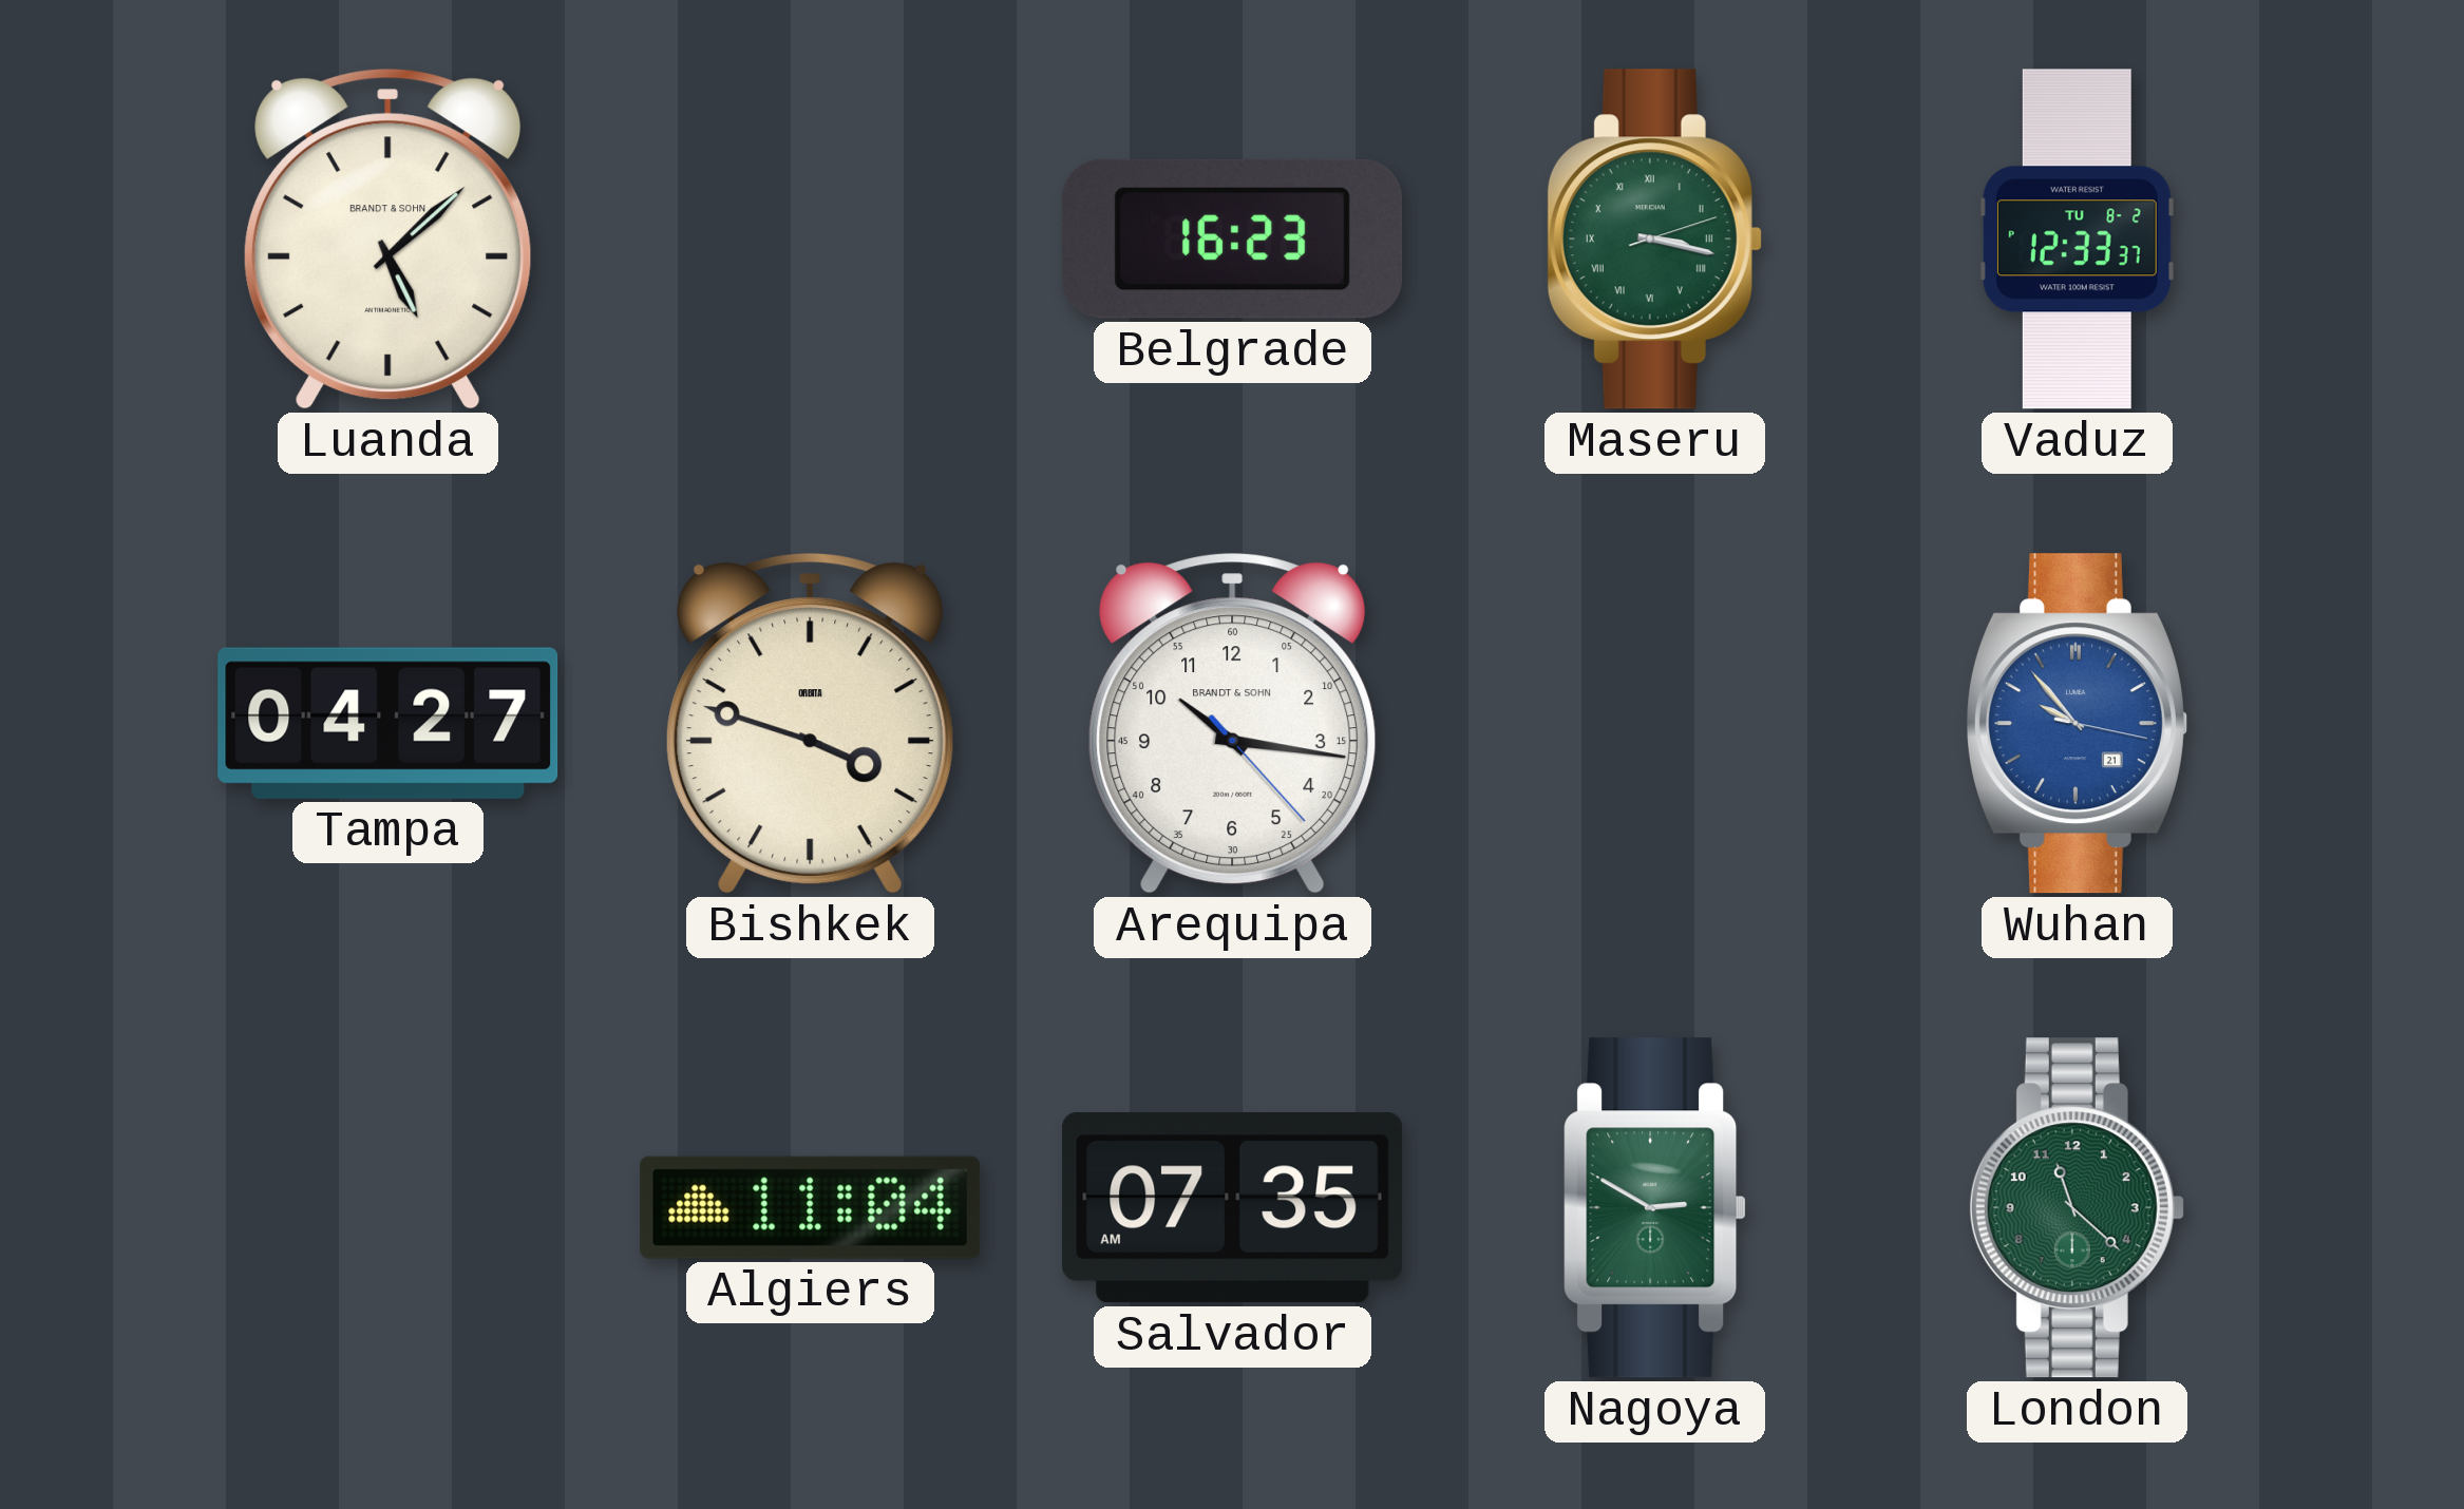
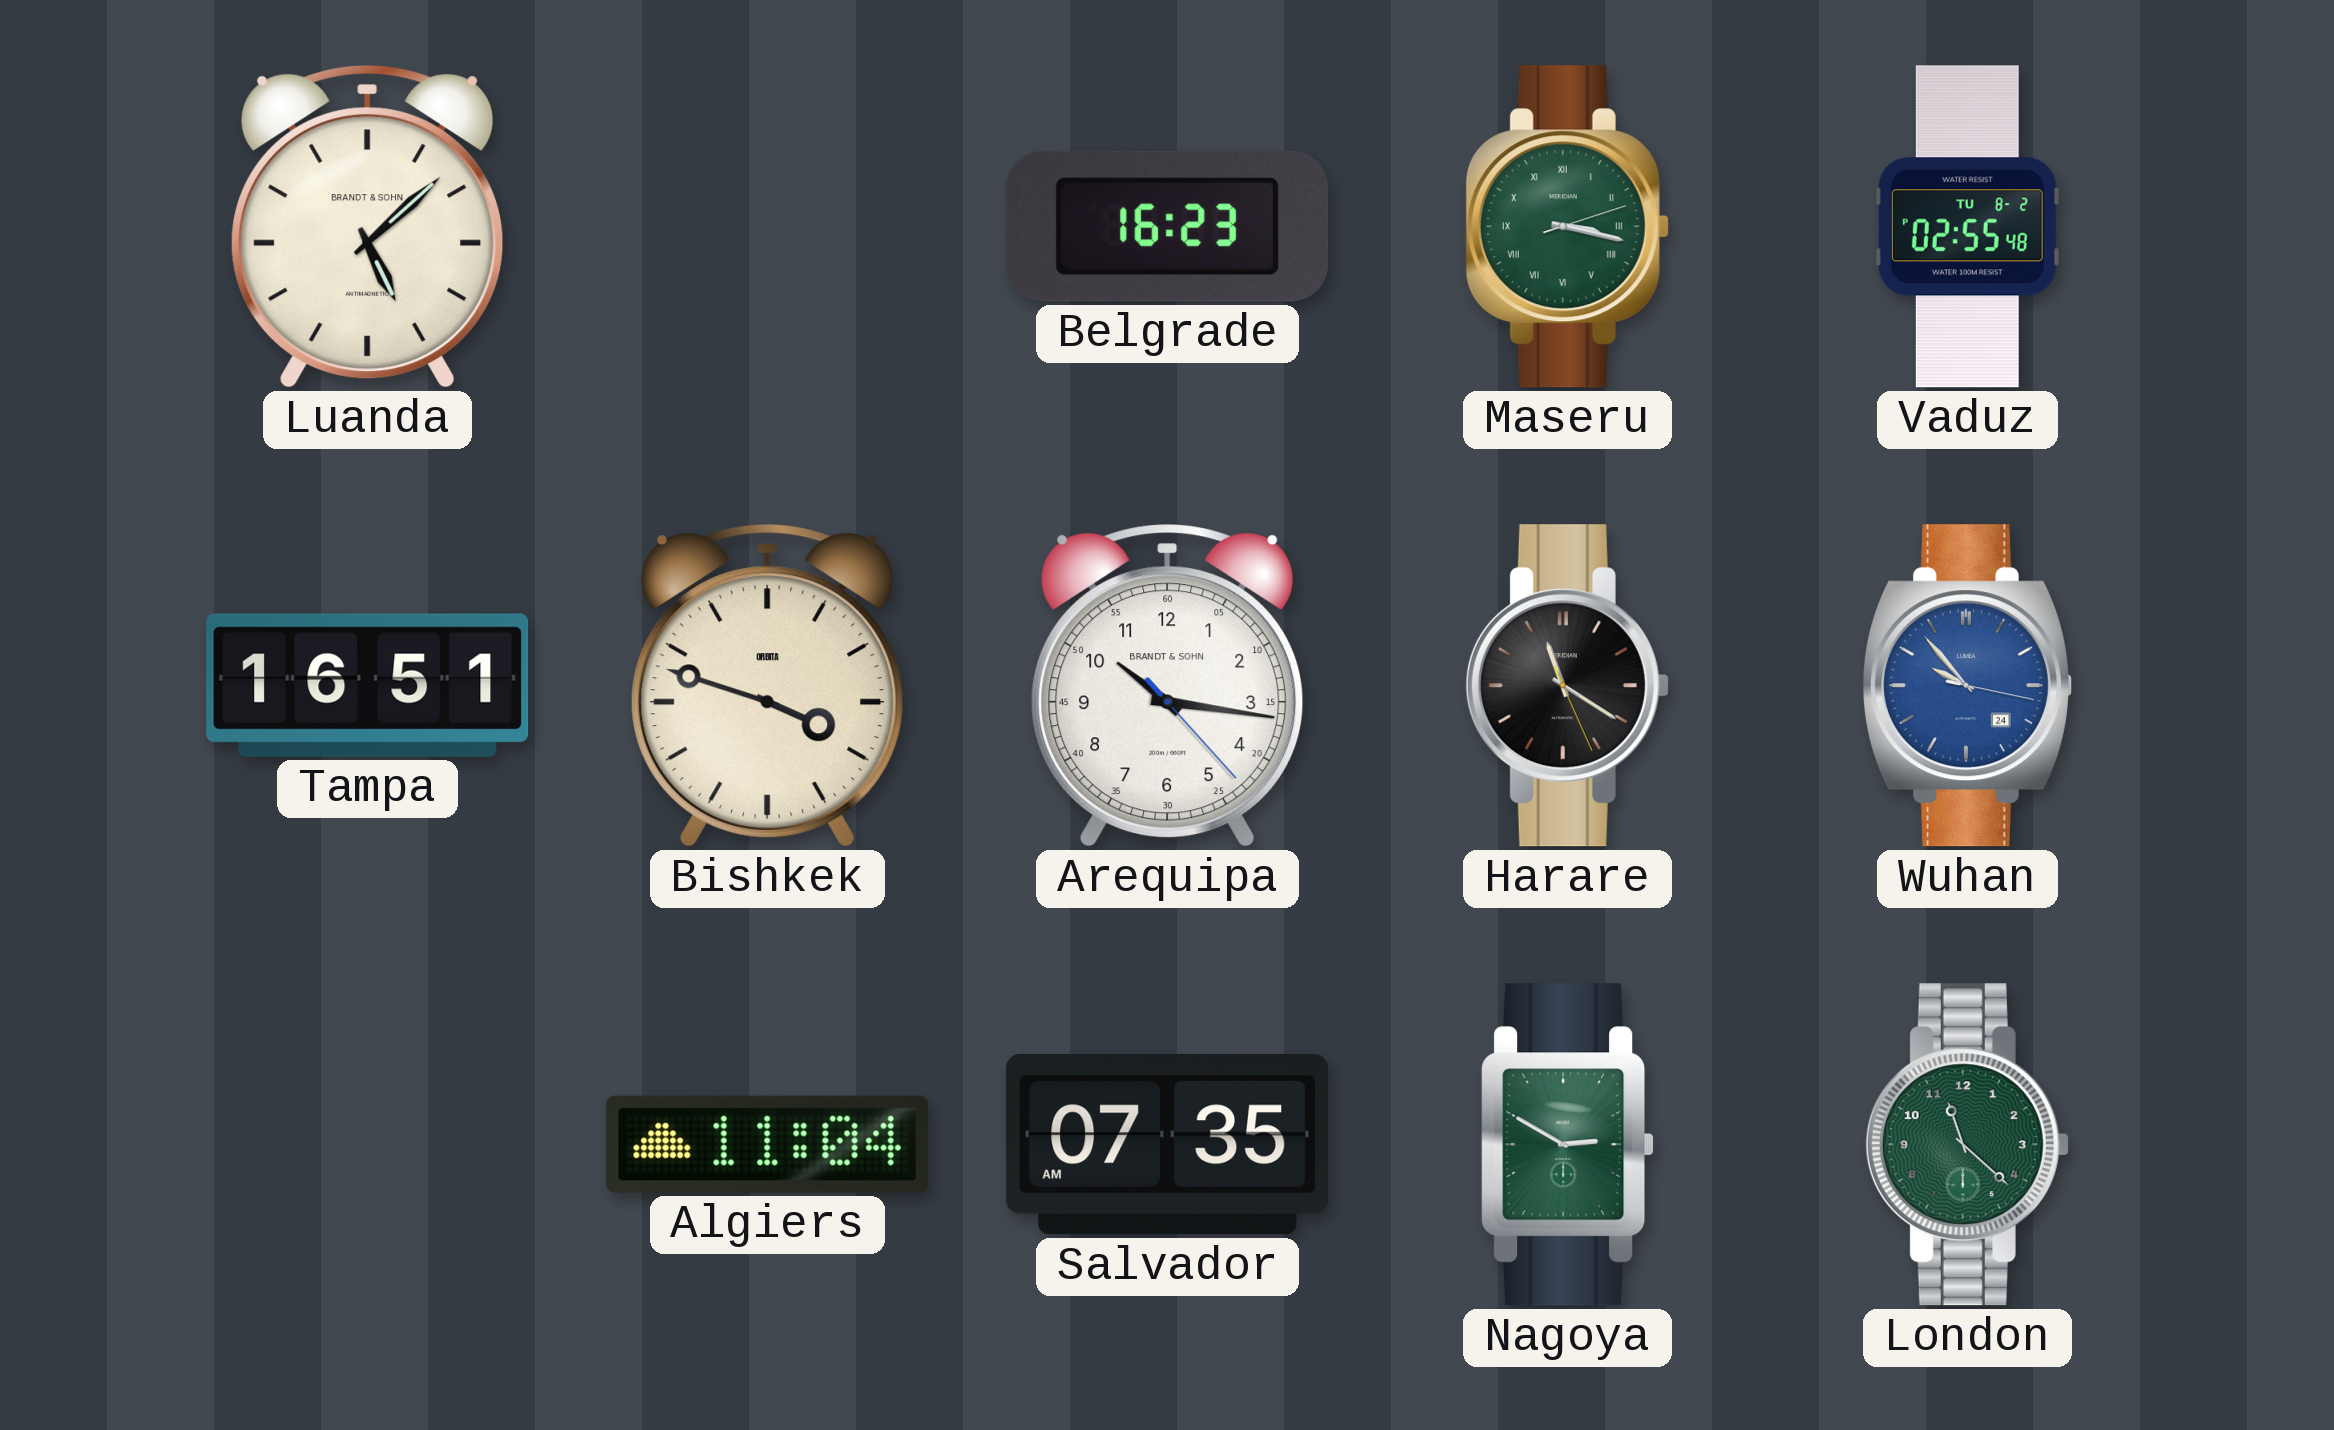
Vaduz: 12:33 -> 02:55 (1967, 227)
Tampa: 04:27 -> 16:51 (368, 685)
Harare: none -> 11:20 (1567, 686)
Wuhan date: 21 -> 24 (1967, 686)
